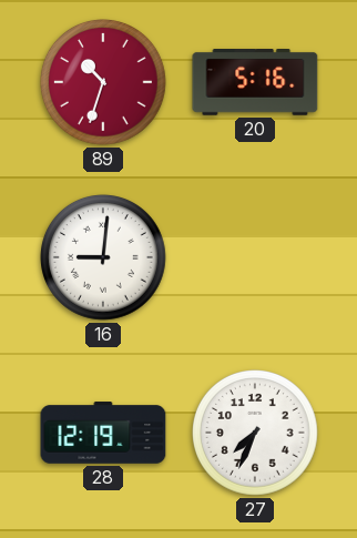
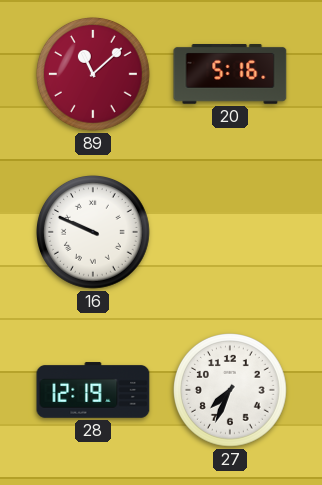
89: 10:33 -> 11:08 (94, 75)
16: 9:01 -> 9:49 (94, 233)
